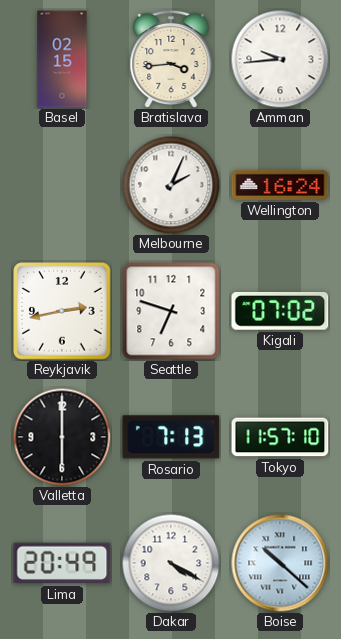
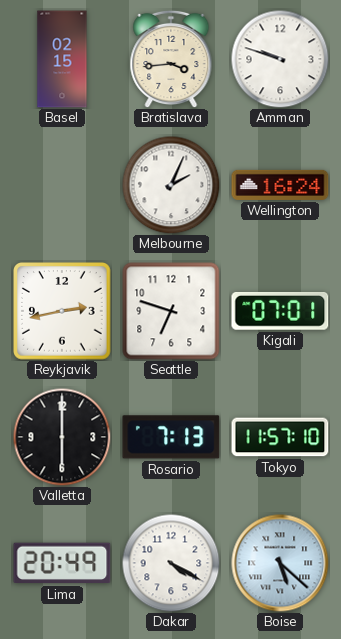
Amman: 9:44 -> 9:48 (280, 59)
Kigali: 07:02 -> 07:01 (280, 311)
Boise: 10:22 -> 5:22 (280, 563)
